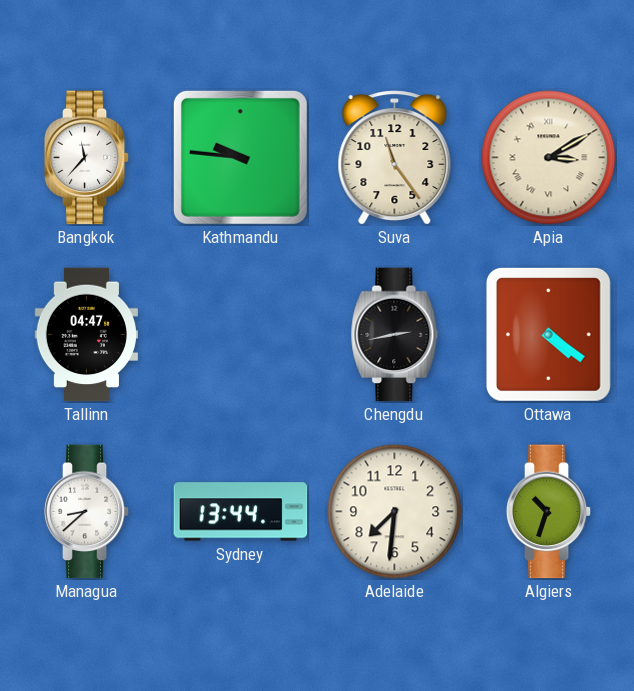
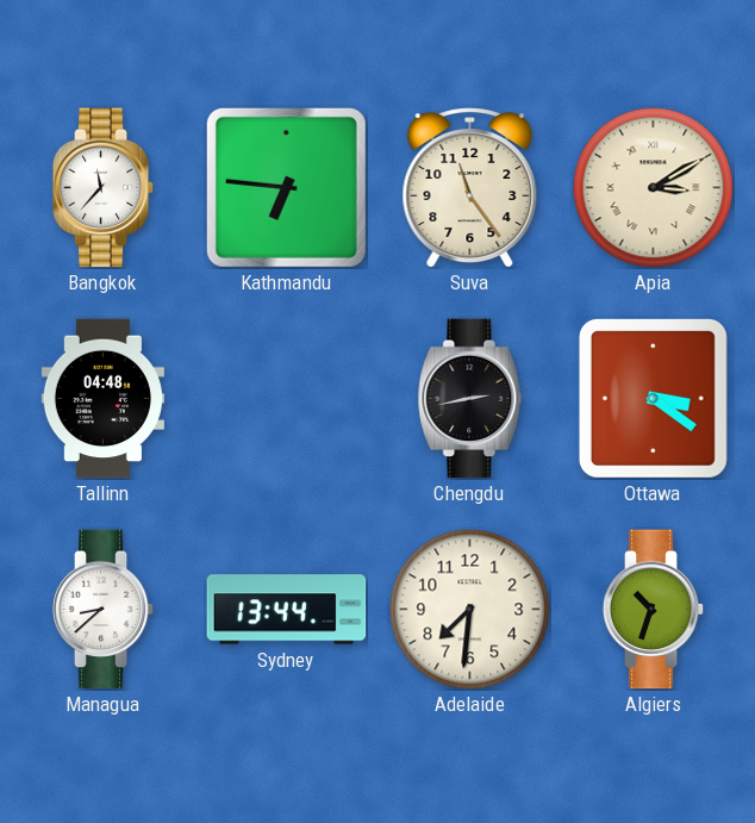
Kathmandu: 9:46 -> 6:46 (286, 187)
Tallinn: 04:47 -> 04:48 (102, 399)
Ottawa: 4:21 -> 3:21 (653, 398)
